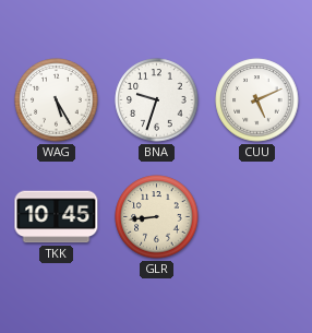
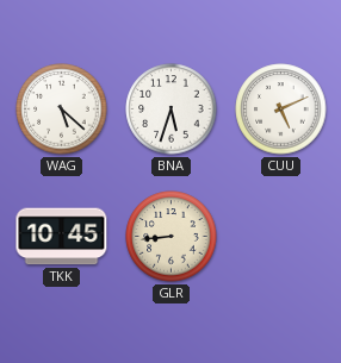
WAG: 5:25 -> 5:22 (62, 109)
BNA: 9:33 -> 5:33 (172, 109)
